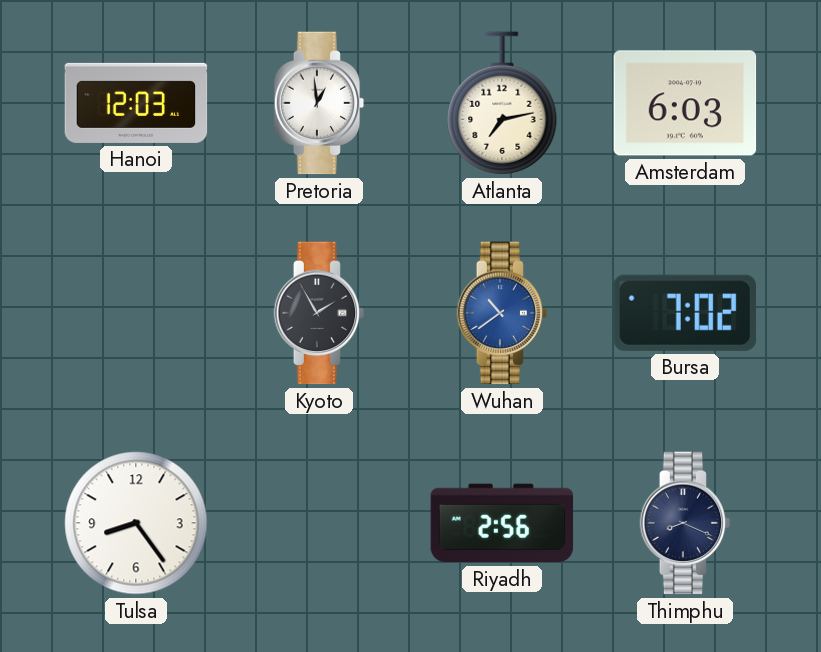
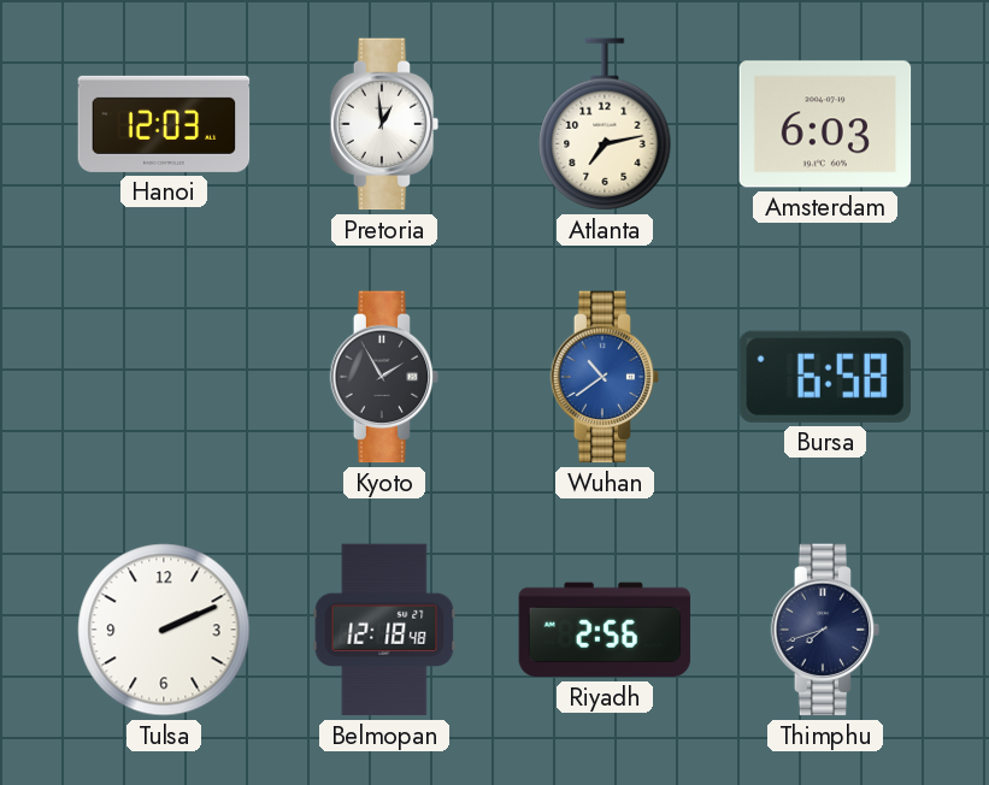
Bursa: 7:02 -> 6:58 (825, 377)
Tulsa: 8:24 -> 2:11 (164, 630)
Belmopan: none -> 12:18 (384, 630)
Thimphu: 8:19 -> 7:42 (825, 630)
